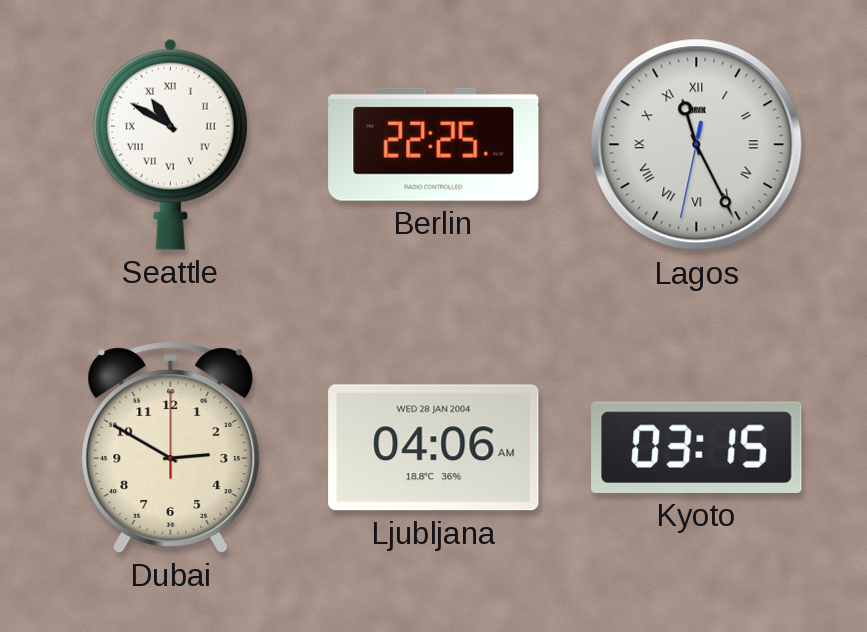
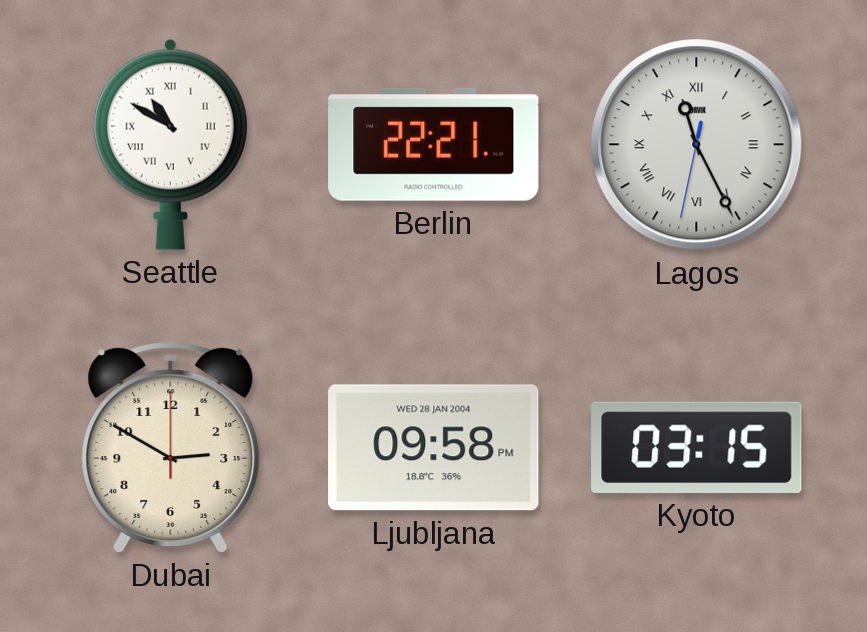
Berlin: 22:25 -> 22:21 (434, 144)
Ljubljana: 04:06 -> 09:58 (434, 448)
